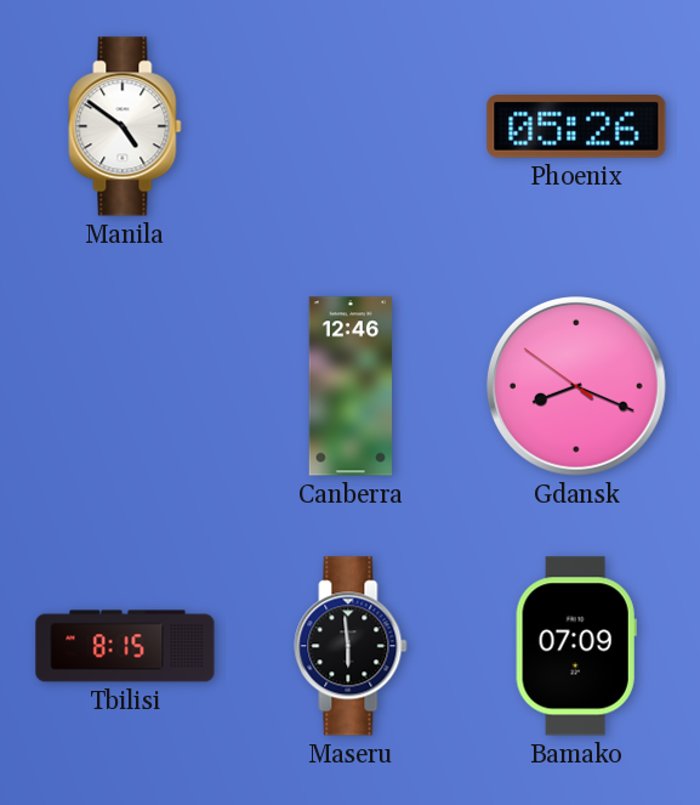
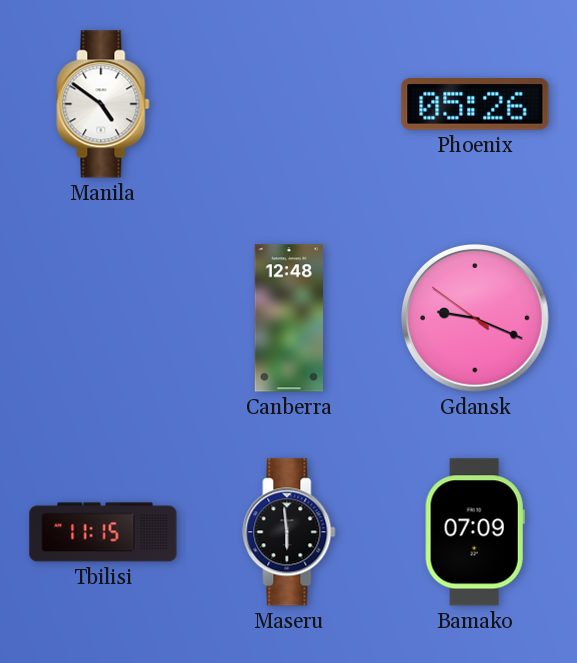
Canberra: 12:46 -> 12:48 (289, 318)
Gdansk: 8:18 -> 9:18 (476, 319)
Tbilisi: 8:15 -> 11:15 (103, 532)
